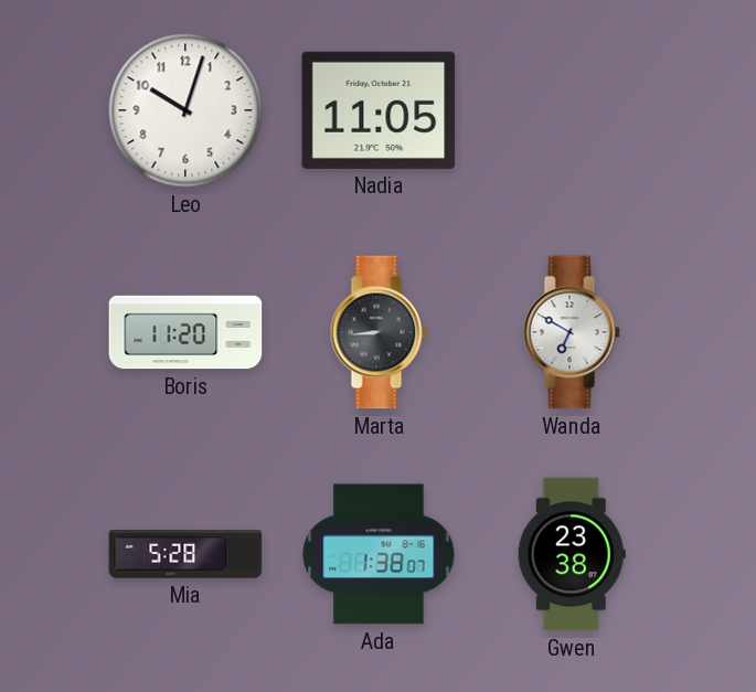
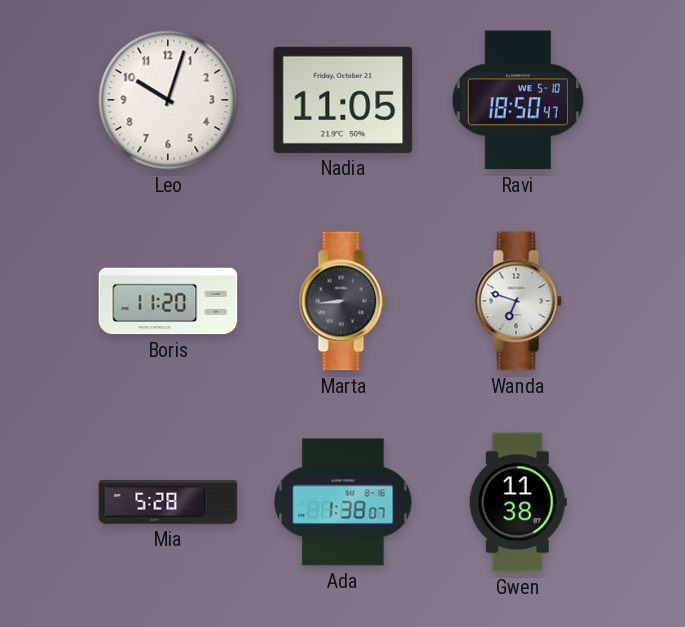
Ravi: none -> 18:50 (518, 100)
Wanda: 6:50 -> 6:48 (518, 301)
Gwen: 23:38 -> 11:38 (518, 502)
